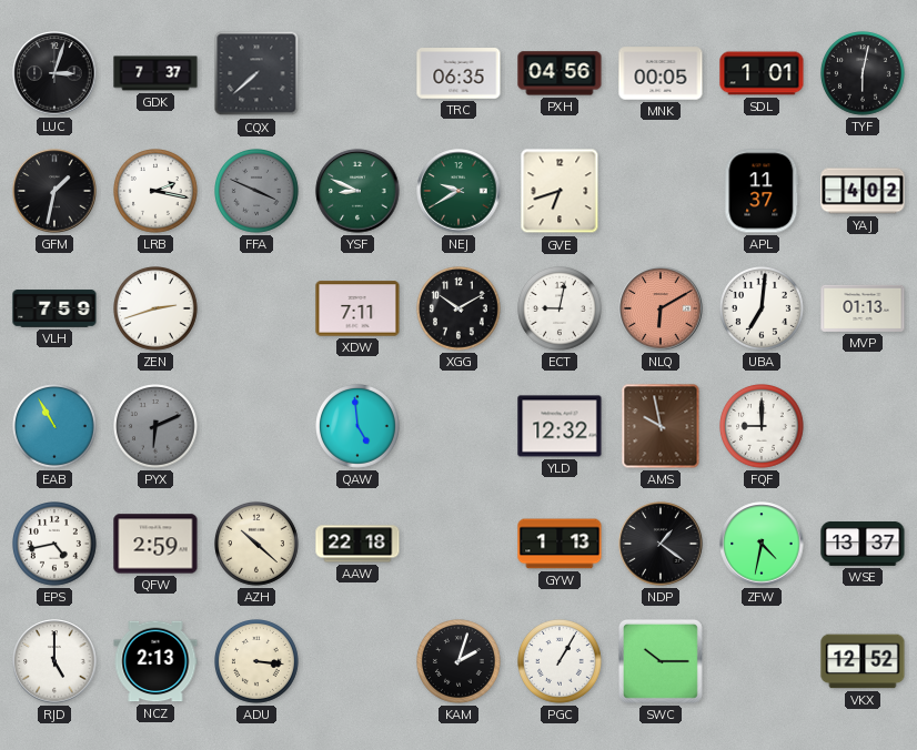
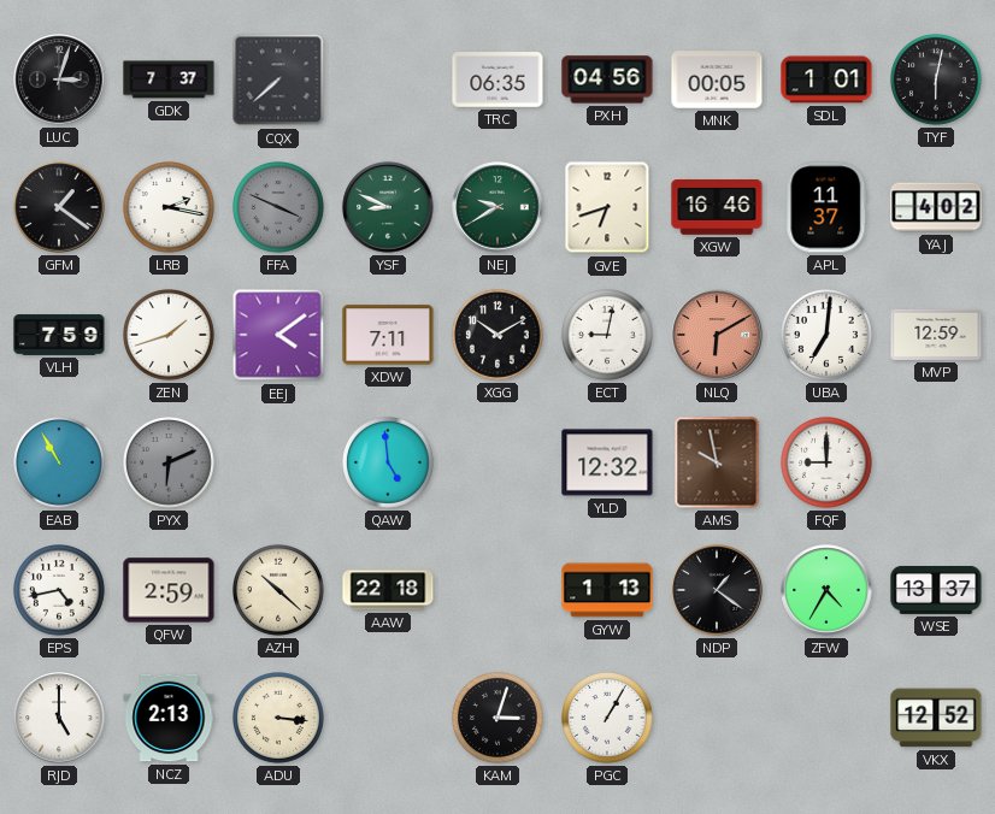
GFM: 1:32 -> 1:21 (59, 207)
XGW: none -> 16:46 (717, 208)
ZEN: 2:42 -> 1:42 (170, 336)
EEJ: none -> 4:09 (278, 335)
MVP: 01:13 -> 12:59 (936, 335)
ZFW: 4:32 -> 4:35 (826, 590)
KAM: 2:03 -> 3:03 (499, 719)
SWC: 10:15 -> none (661, 661)
